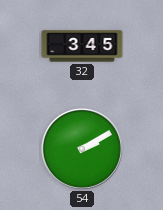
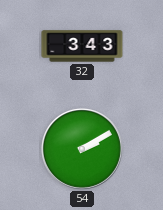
32: 3:45 -> 3:43 (82, 46)
